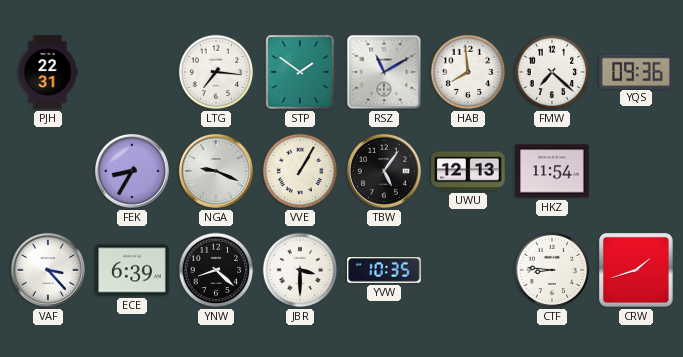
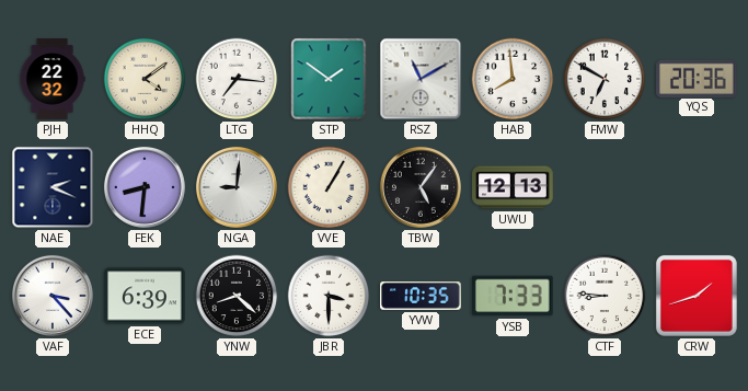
PJH: 22:31 -> 22:32 (53, 79)
HHQ: none -> 4:09 (145, 79)
FMW: 7:22 -> 6:50 (605, 79)
YQS: 09:36 -> 20:36 (698, 78)
NAE: none -> 2:19 (53, 187)
FEK: 8:35 -> 8:31 (145, 187)
NGA: 9:19 -> 9:01 (237, 187)
HKZ: 11:54 -> none (552, 171)
YSB: none -> 7:33 (514, 296)
